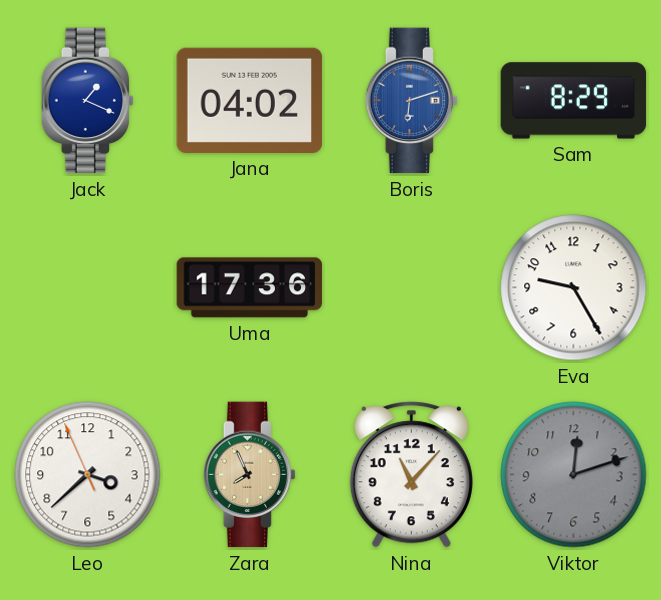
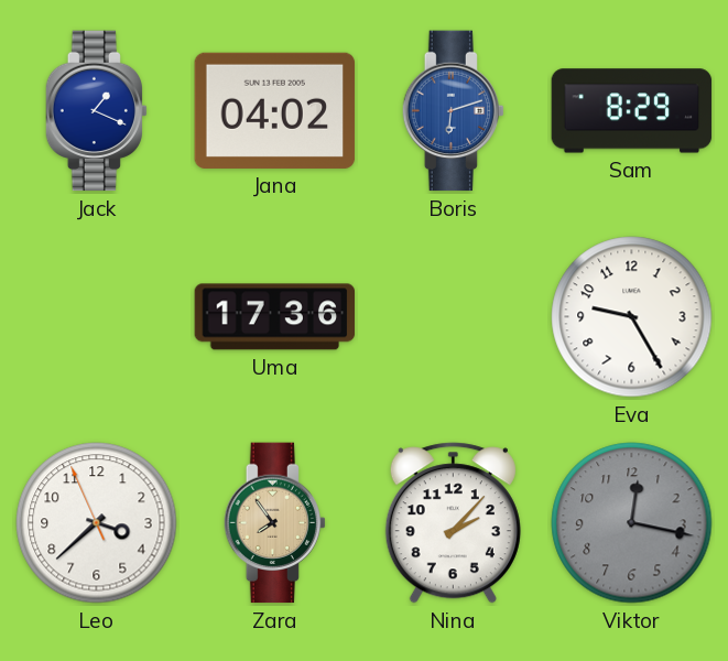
Zara: 7:56 -> 7:54 (274, 523)
Nina: 11:07 -> 2:07 (453, 523)
Viktor: 12:12 -> 12:17 (632, 523)
